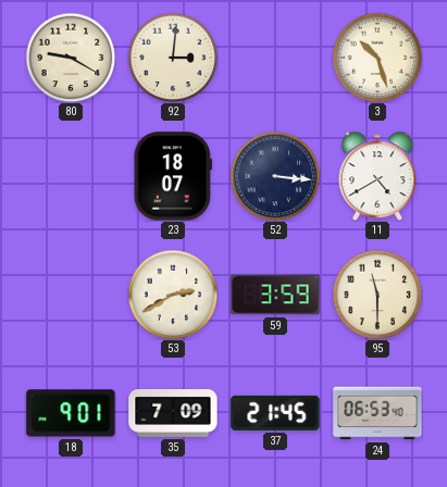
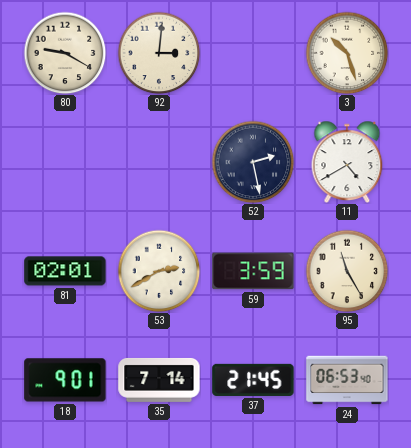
23: 18:07 -> none (173, 176)
52: 3:16 -> 2:28 (253, 162)
81: none -> 02:01 (65, 271)
95: 11:30 -> 11:25 (347, 271)
35: 7:09 -> 7:14 (159, 380)
